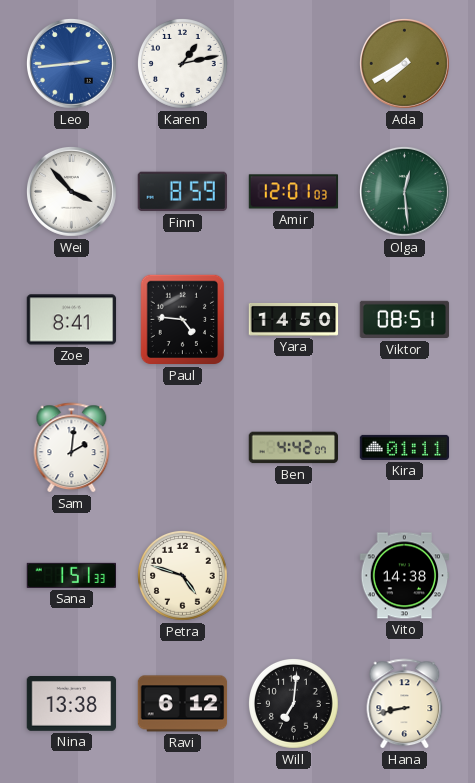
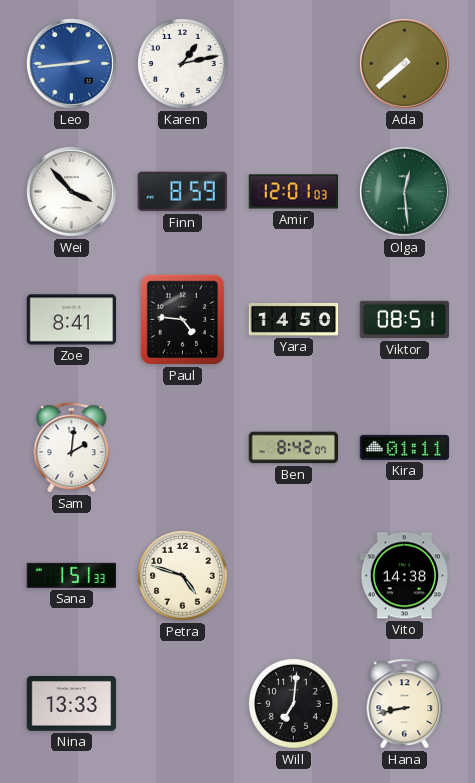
Ada: 7:40 -> 7:38 (405, 64)
Ben: 4:42 -> 8:42 (294, 448)
Nina: 13:38 -> 13:33 (72, 704)
Ravi: 6:12 -> none (183, 704)
